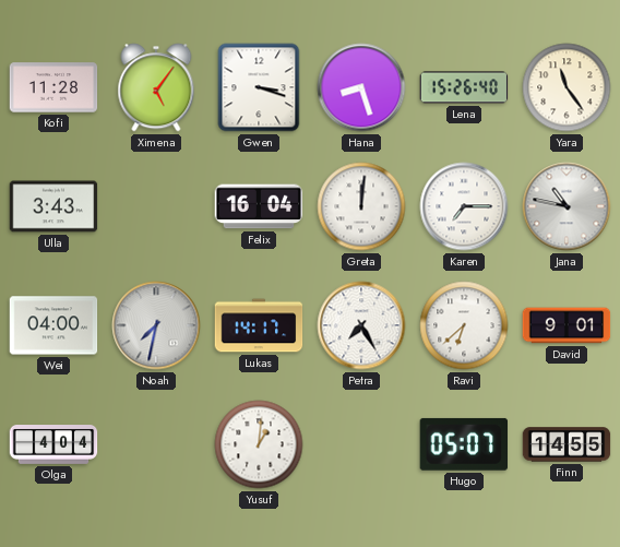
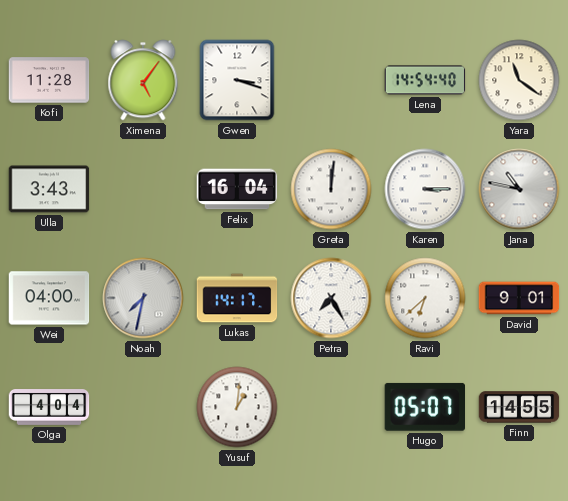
Hana: 8:27 -> none (361, 87)
Lena: 15:26 -> 14:54 (425, 80)
Yara: 11:24 -> 11:21 (519, 80)
Karen: 7:15 -> 3:15 (425, 189)
